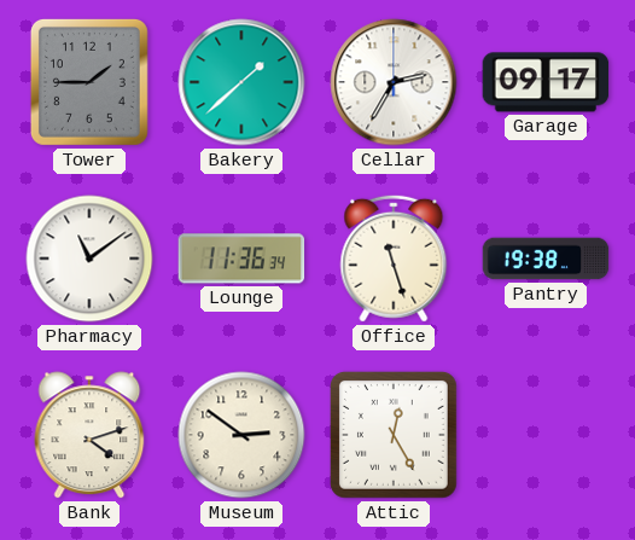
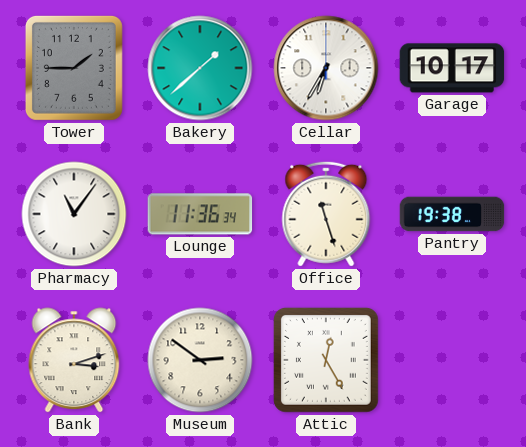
Cellar: 2:35 -> 6:35 (326, 68)
Garage: 09:17 -> 10:17 (452, 68)
Pharmacy: 11:09 -> 11:06 (74, 214)
Bank: 4:12 -> 3:12 (74, 360)
